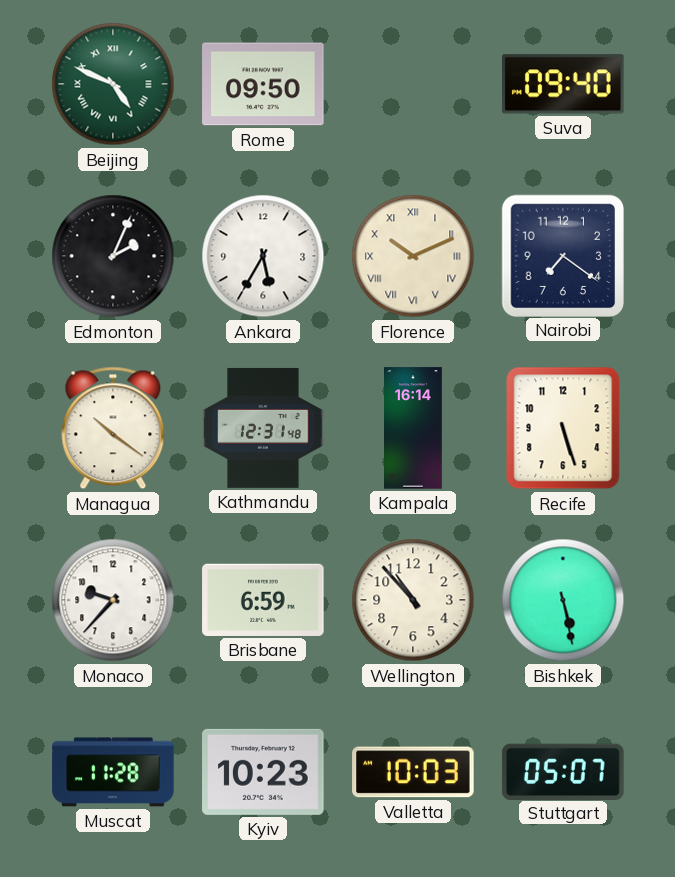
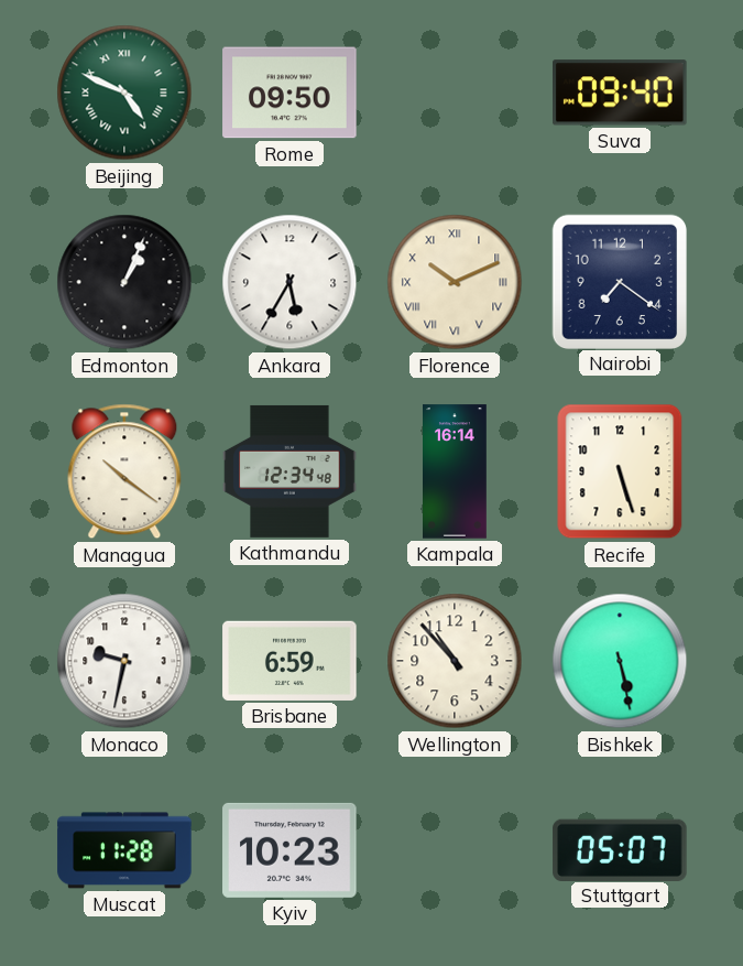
Edmonton: 2:04 -> 1:04 (124, 282)
Kathmandu: 12:31 -> 12:34 (289, 471)
Monaco: 9:37 -> 9:32 (124, 661)
Valletta: 10:03 -> none (413, 772)
